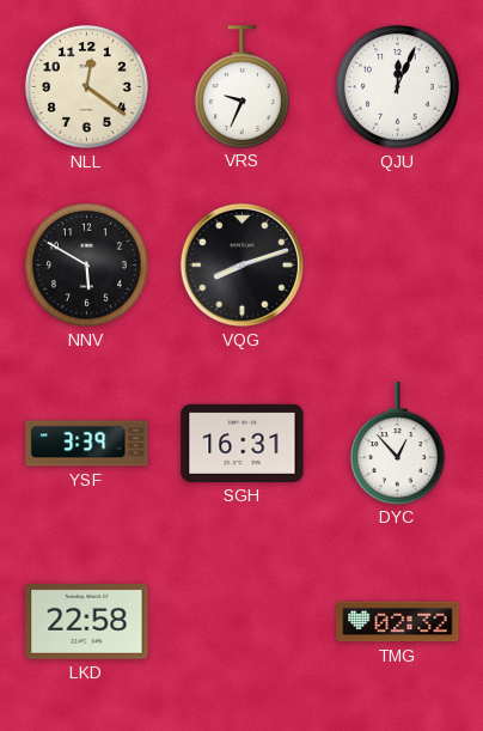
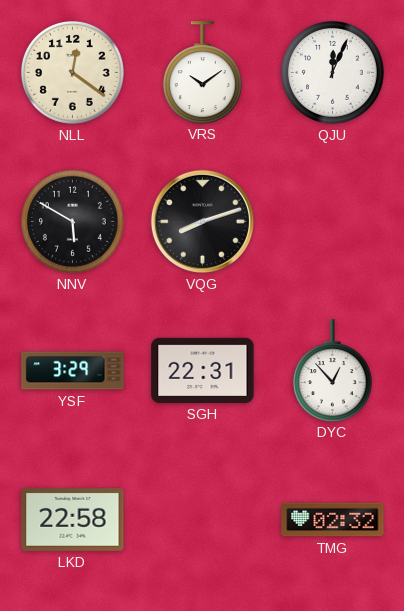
VRS: 9:34 -> 10:09 (202, 72)
YSF: 3:39 -> 3:29 (73, 371)
SGH: 16:31 -> 22:31 (203, 370)
